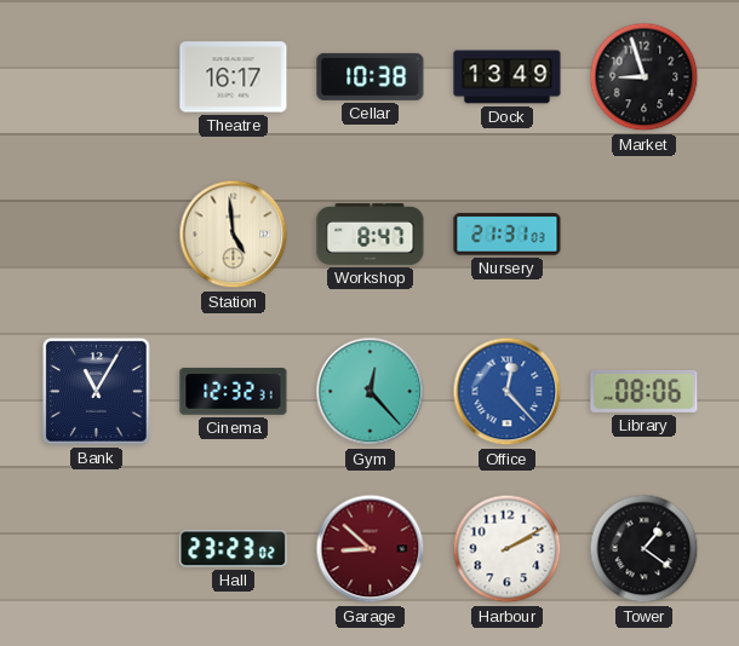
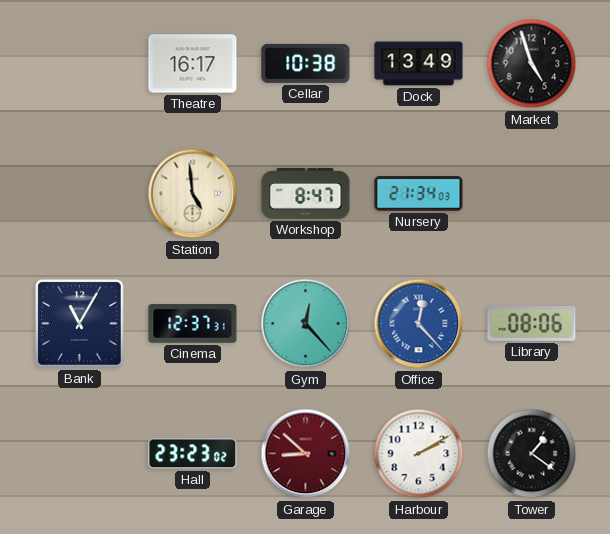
Market: 8:57 -> 4:57 (532, 64)
Nursery: 21:31 -> 21:34 (419, 194)
Cinema: 12:32 -> 12:37 (193, 324)
